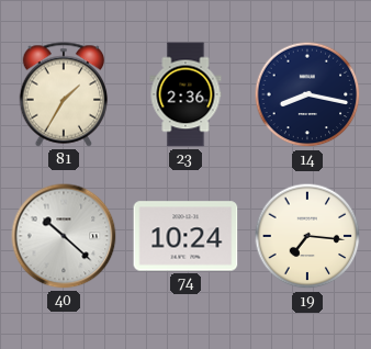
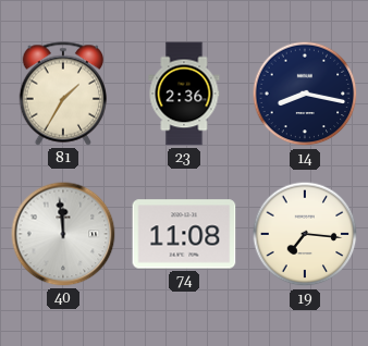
40: 10:22 -> 11:59 (63, 234)
74: 10:24 -> 11:08 (184, 234)
